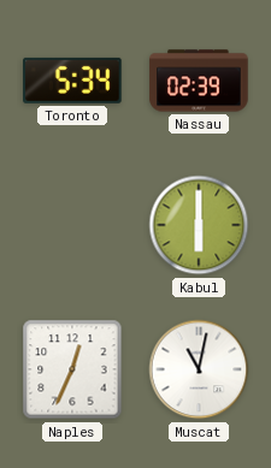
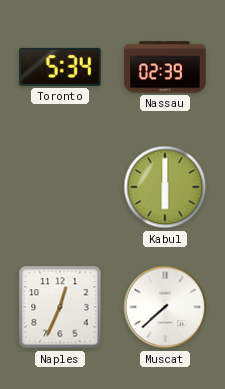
Muscat: 11:02 -> 7:38 (165, 307)
